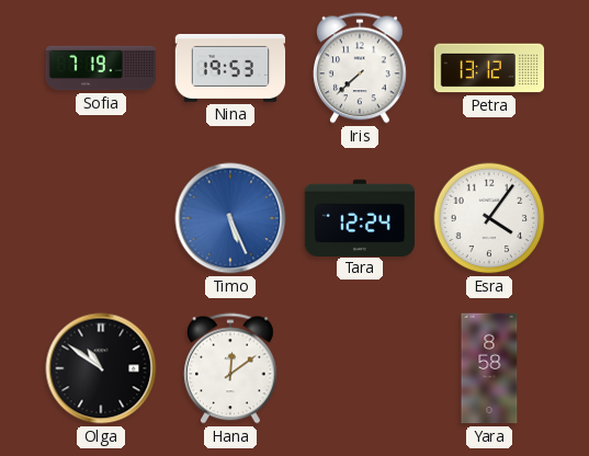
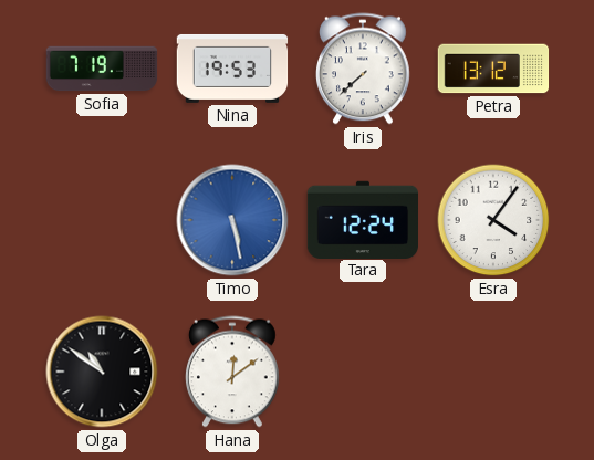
Timo: 5:26 -> 5:28 (232, 220)
Yara: 8:58 -> none (489, 368)
